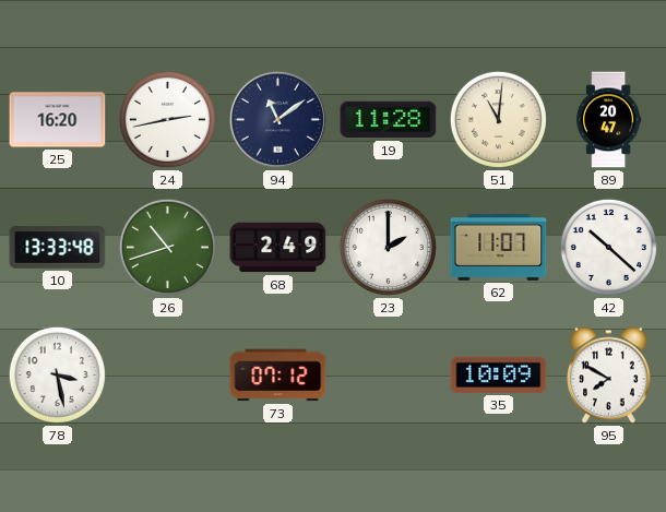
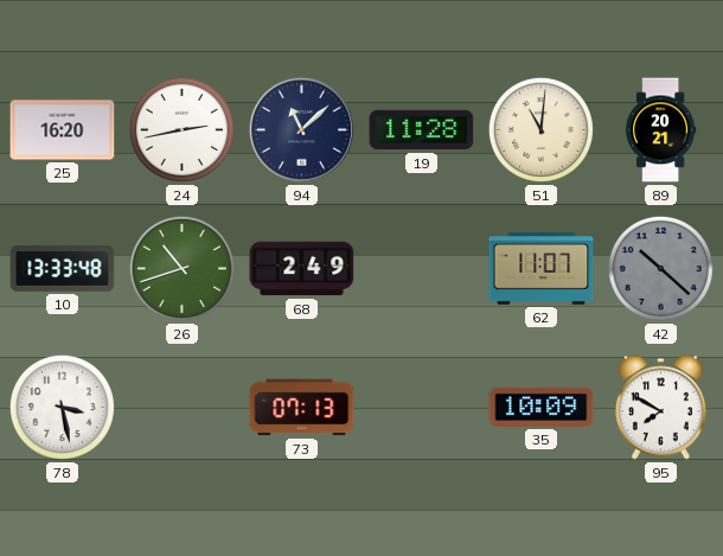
94: 11:09 -> 11:08 (301, 129)
89: 20:47 -> 20:21 (661, 130)
23: 2:00 -> none (388, 247)
42 dial: white -> grey (660, 268)
73: 07:12 -> 07:13 (302, 408)
